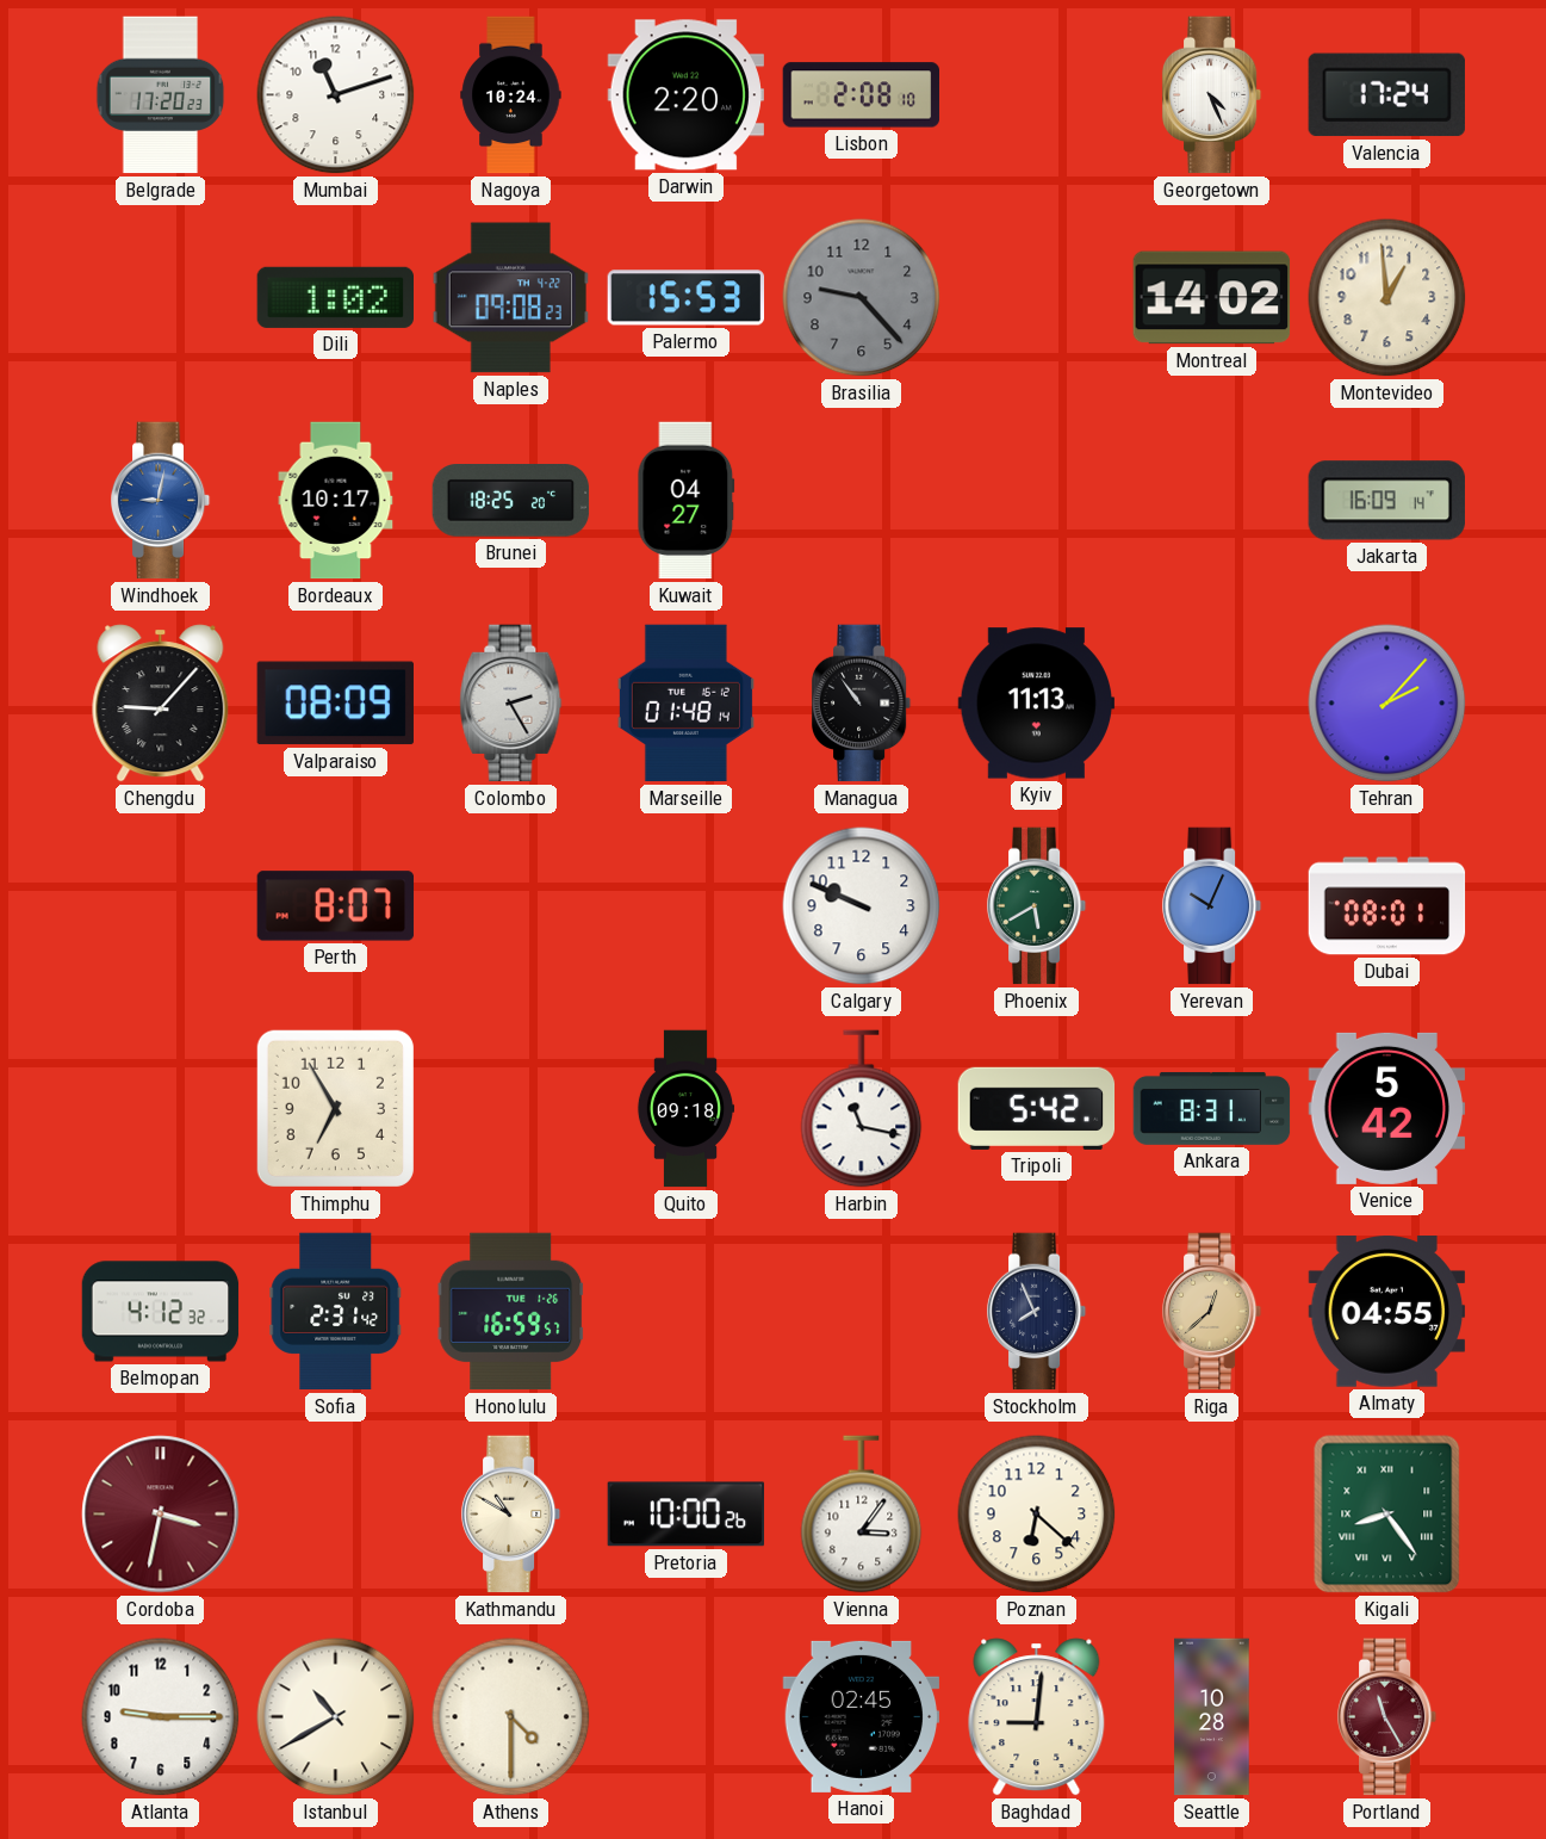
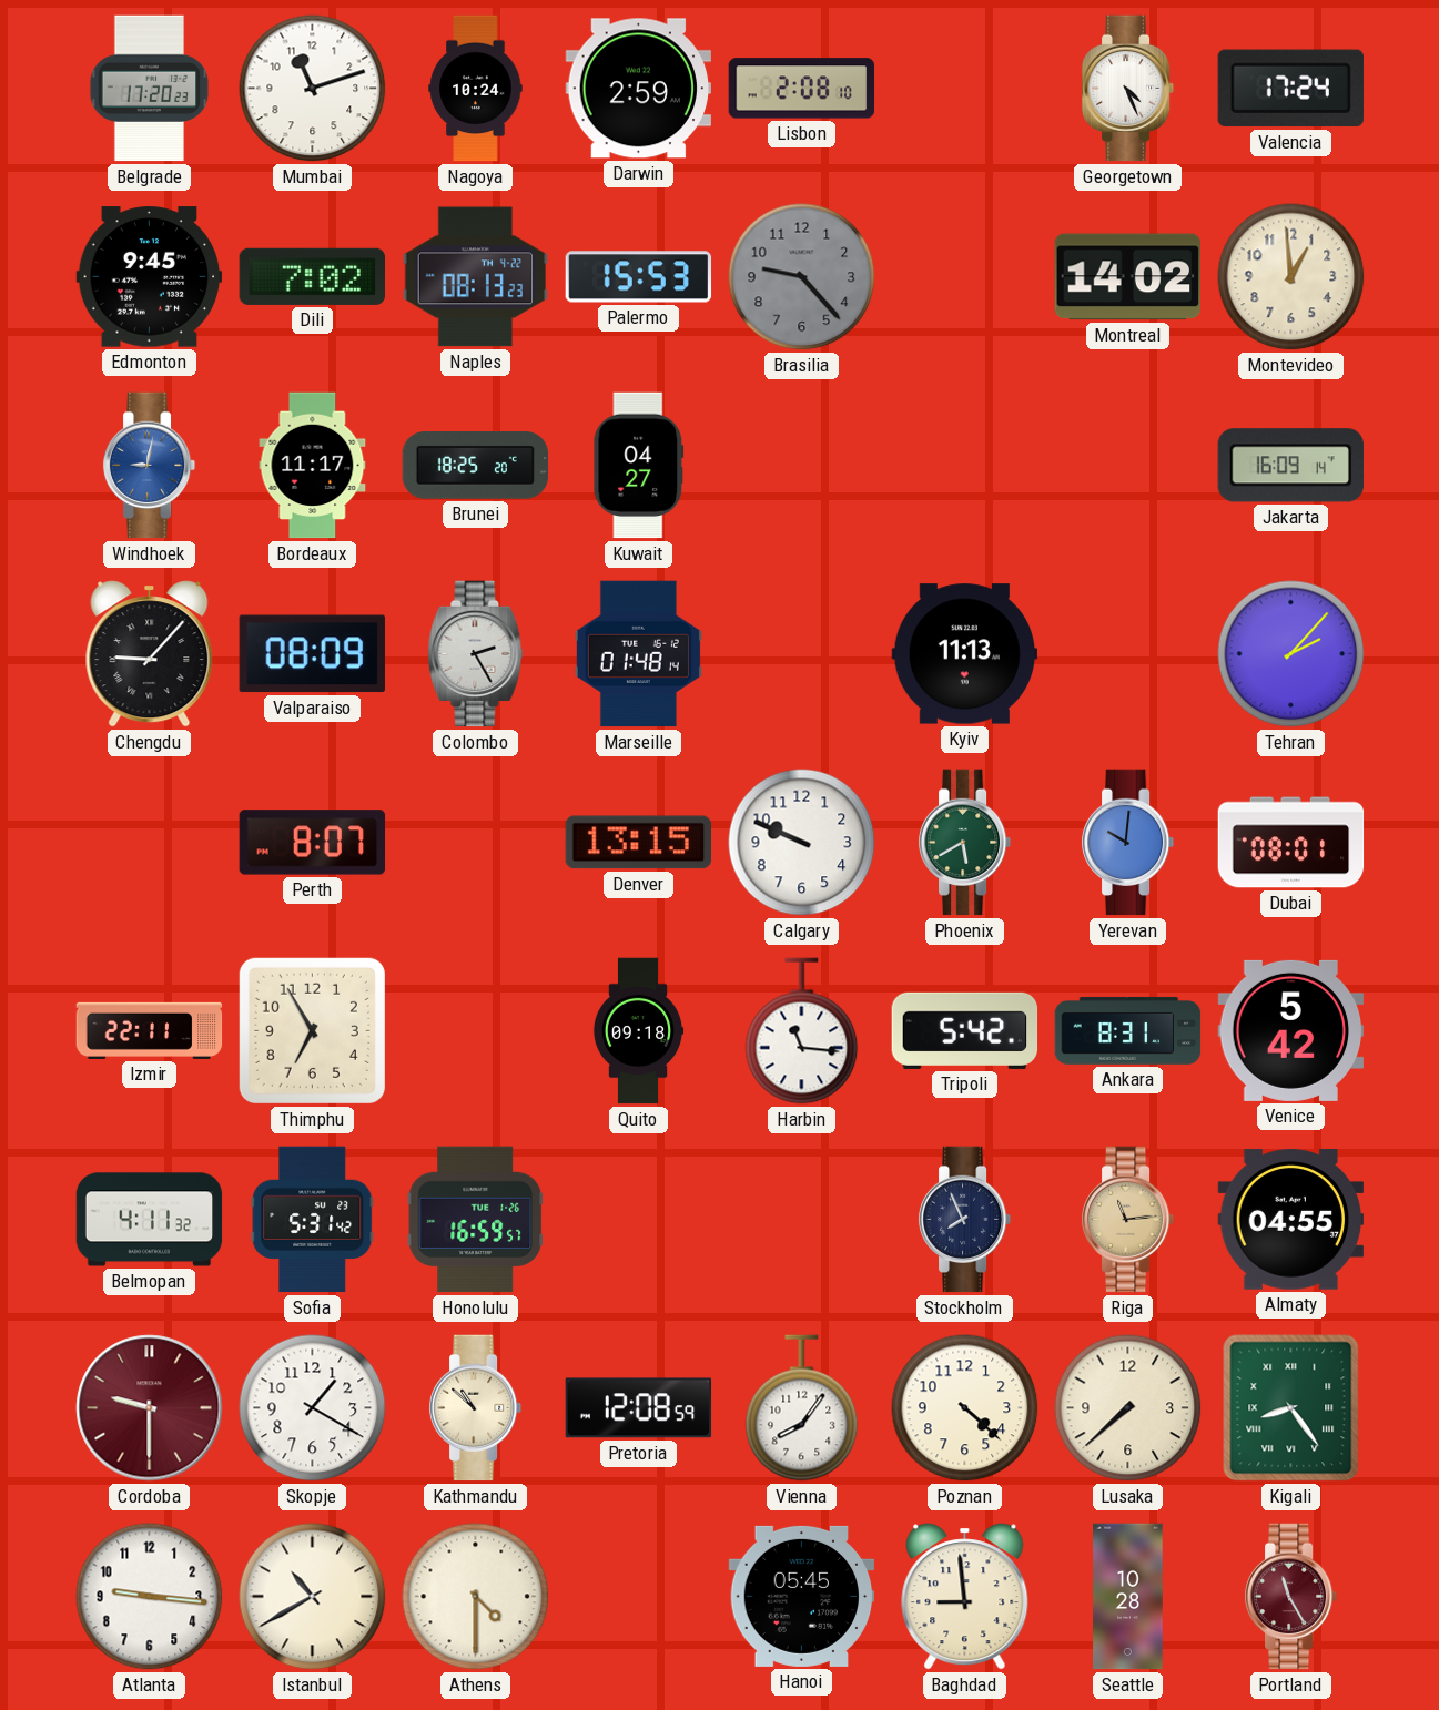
Darwin: 2:20 -> 2:59 (638, 89)
Edmonton: none -> 9:45 (150, 277)
Dili: 1:02 -> 7:02 (312, 276)
Naples: 09:08 -> 08:13 (476, 277)
Bordeaux: 10:17 -> 11:17 (313, 466)
Managua: 10:54 -> none (862, 704)
Denver: none -> 13:15 (638, 843)
Yerevan: 10:04 -> 10:01 (1128, 843)
Izmir: none -> 22:11 (150, 1030)
Harbin: 11:17 -> 11:16 (802, 1031)
Belmopan: 4:12 -> 4:11 (150, 1220)
Sofia: 2:31 -> 5:31 (313, 1220)
Riga: 12:38 -> 11:14 (1128, 1220)
Cordoba: 3:32 -> 9:30 (150, 1408)
Skopje: none -> 1:20 (313, 1408)
Kathmandu: 10:50 -> 10:52 (476, 1408)
Pretoria: 10:00 -> 12:08 (639, 1408)
Vienna: 3:06 -> 8:06 (802, 1408)
Poznan: 6:22 -> 4:22 (965, 1408)
Lusaka: none -> 7:38 (1128, 1408)
Atlanta: 9:15 -> 9:16 (150, 1597)
Hanoi: 02:45 -> 05:45 (802, 1596)
Baghdad: 9:01 -> 8:59 (965, 1597)
